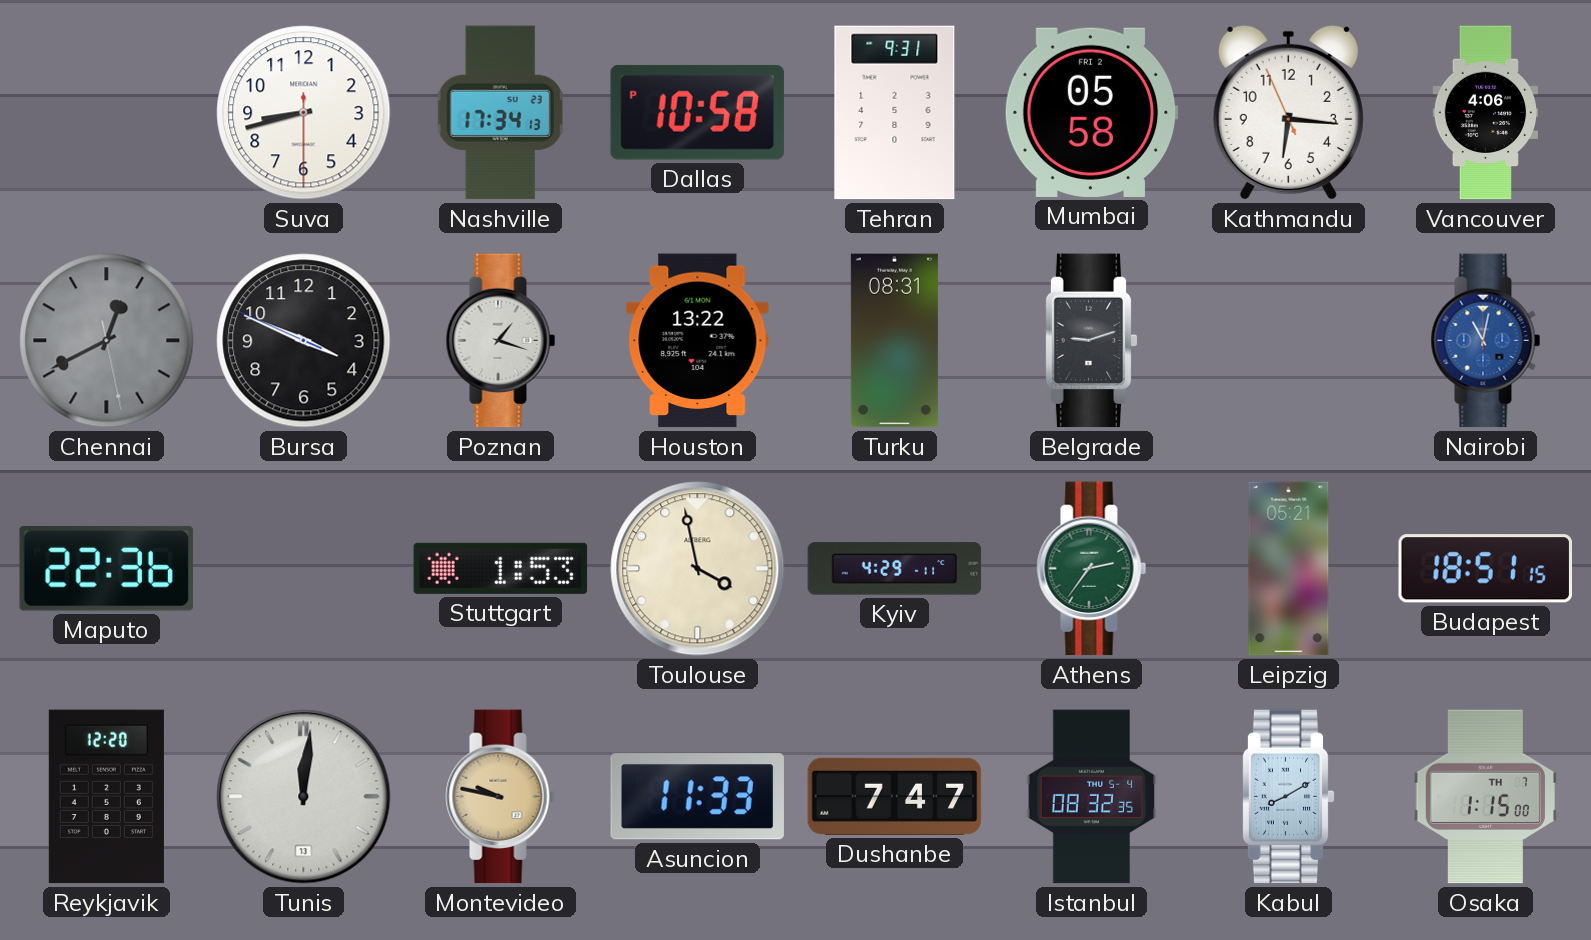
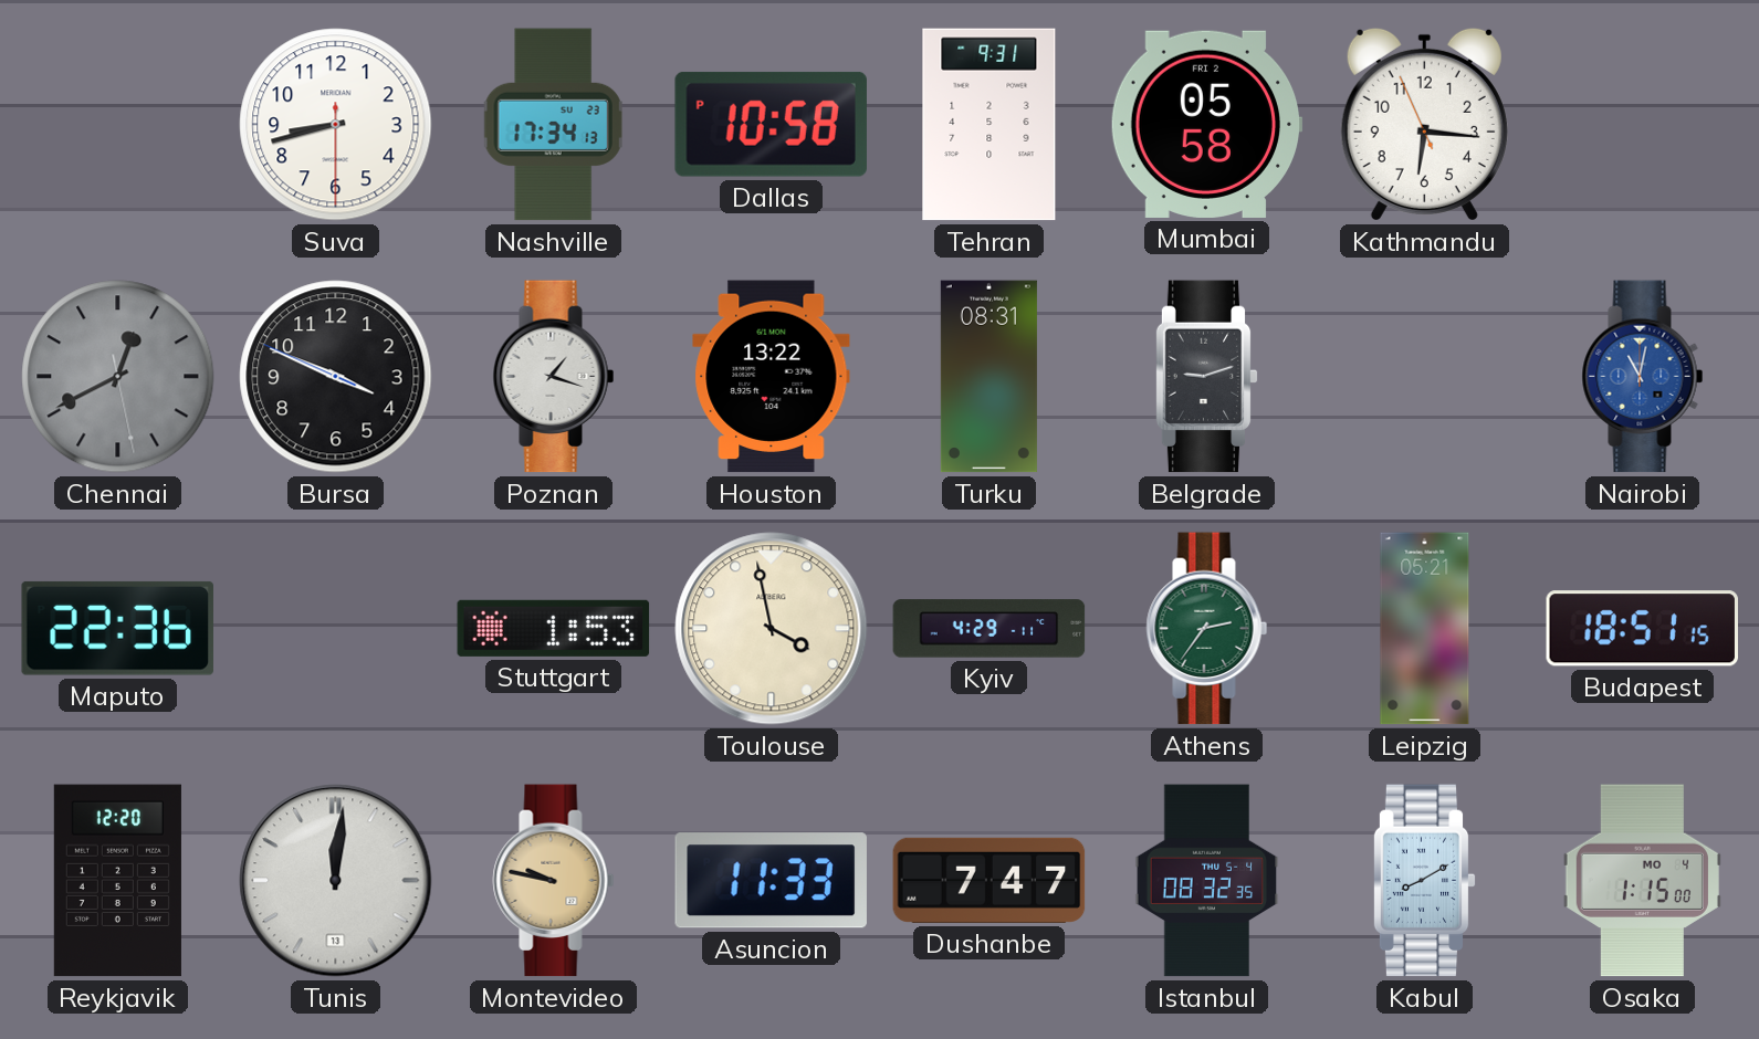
Vancouver: 4:06 -> none (1486, 113)
Osaka date: TH 7 -> MO 4 (1642, 881)
